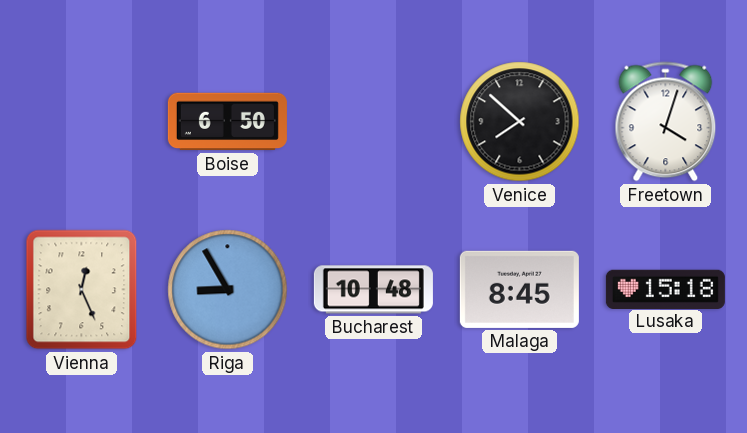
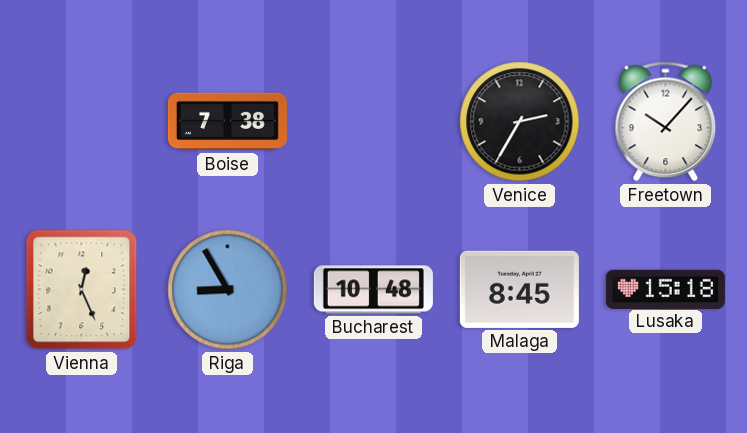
Boise: 6:50 -> 7:38 (227, 122)
Venice: 7:52 -> 2:35 (520, 122)
Freetown: 4:03 -> 10:07 (666, 122)
